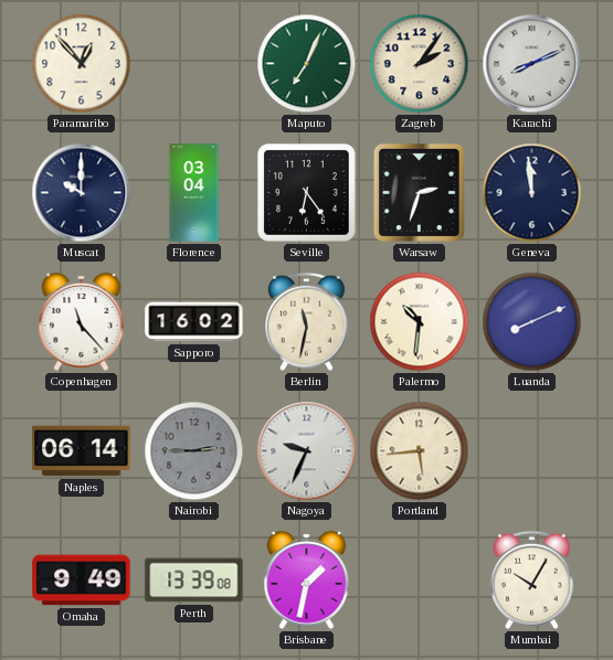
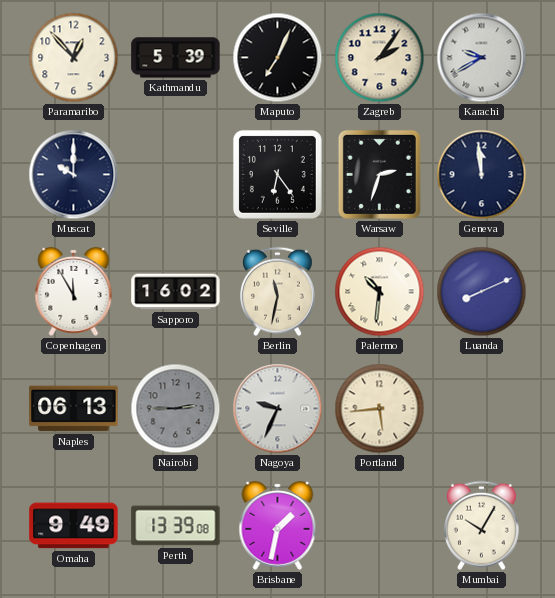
Kathmandu: none -> 5:39 (176, 58)
Maputo dial: green -> black (278, 58)
Karachi: 8:11 -> 9:40 (482, 58)
Florence: 03:04 -> none (194, 193)
Copenhagen: 11:23 -> 11:55 (74, 291)
Naples: 06:14 -> 06:13 (74, 409)
